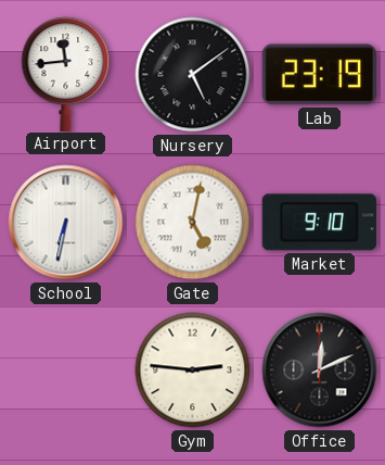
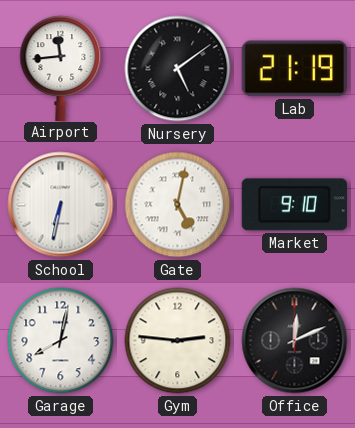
Lab: 23:19 -> 21:19 (294, 69)
Garage: none -> 8:02 (61, 341)
